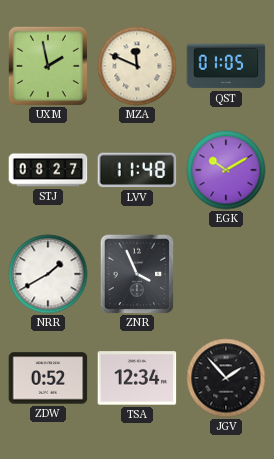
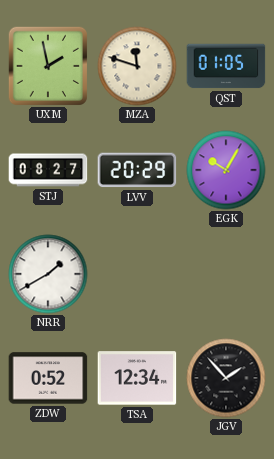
MZA: 11:49 -> 11:48 (137, 66)
LVV: 11:48 -> 20:29 (137, 170)
EGK: 10:10 -> 10:05 (226, 170)
ZNR: 3:56 -> none (137, 274)
